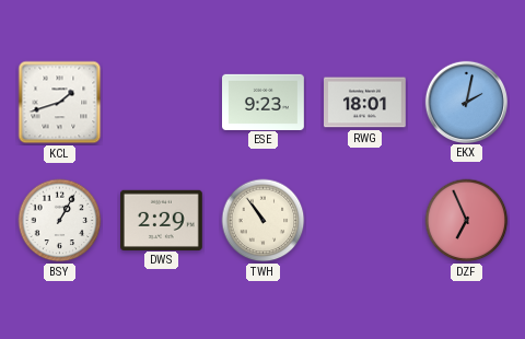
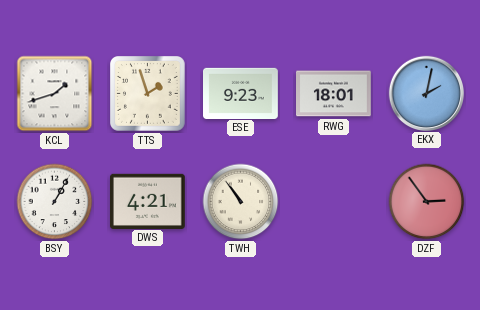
TTS: none -> 1:57 (148, 94)
DWS: 2:29 -> 4:21 (148, 201)
DZF: 6:56 -> 2:54 (427, 202)
